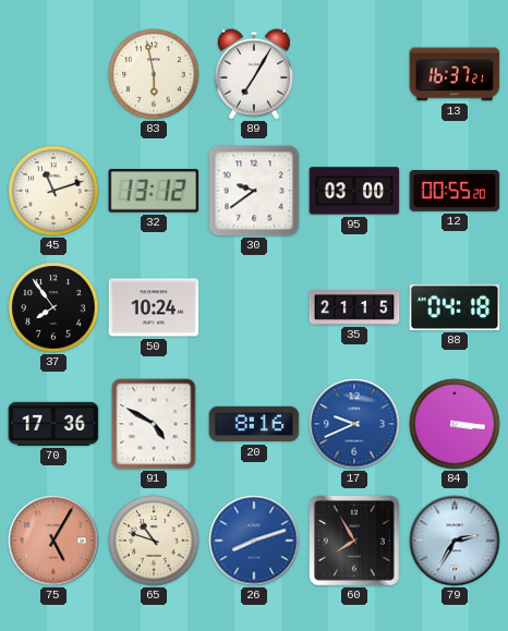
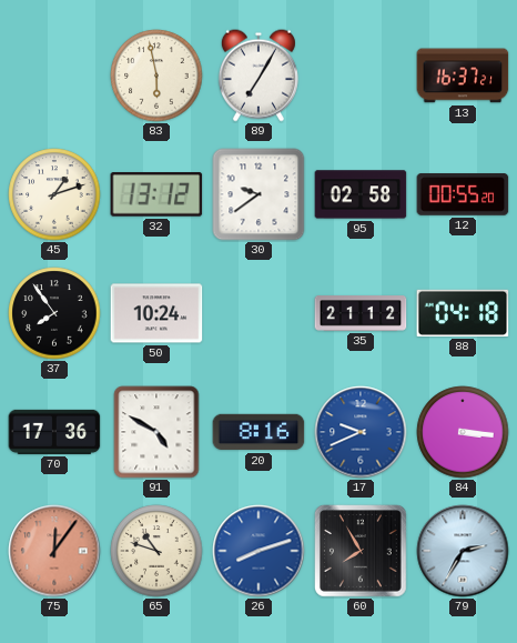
45: 11:12 -> 1:12 (54, 194)
95: 03:00 -> 02:58 (361, 194)
35: 21:15 -> 21:12 (361, 313)
75: 5:05 -> 12:06 (54, 551)
